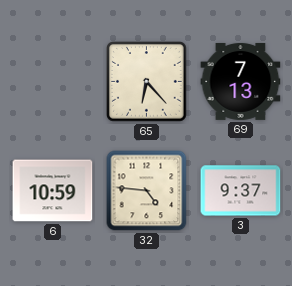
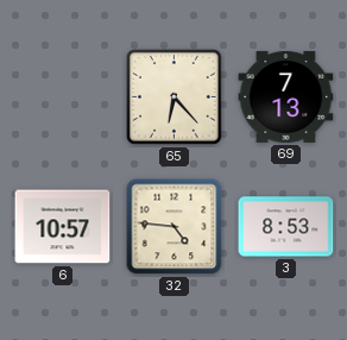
6: 10:59 -> 10:57 (63, 227)
3: 9:37 -> 8:53 (286, 227)
